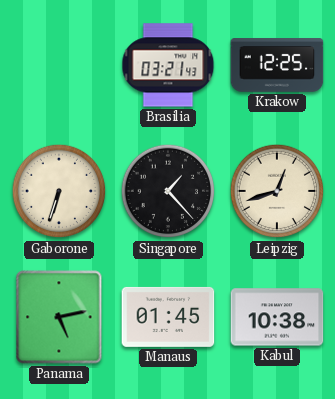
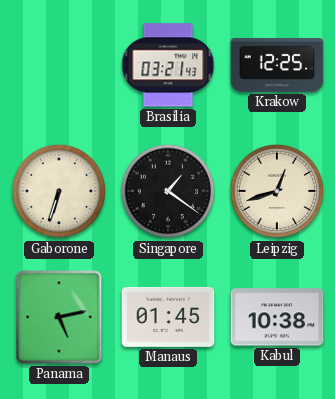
Singapore: 1:23 -> 1:21 (168, 191)
